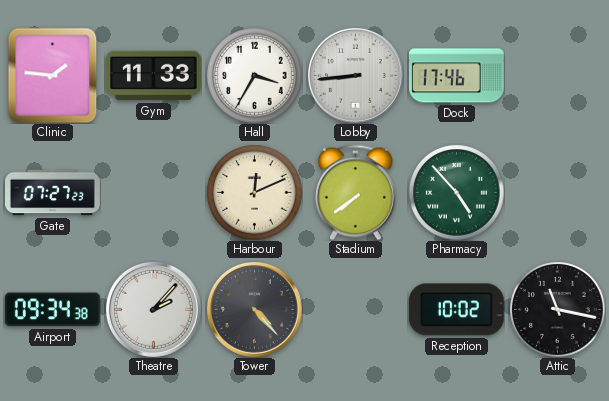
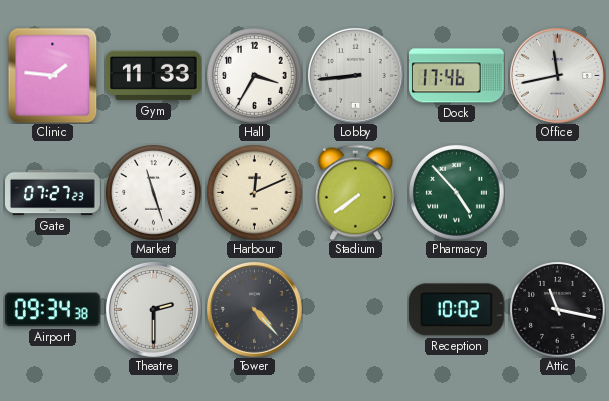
Office: none -> 11:43 (557, 75)
Market: none -> 11:27 (153, 192)
Theatre: 2:07 -> 2:30 (153, 309)
